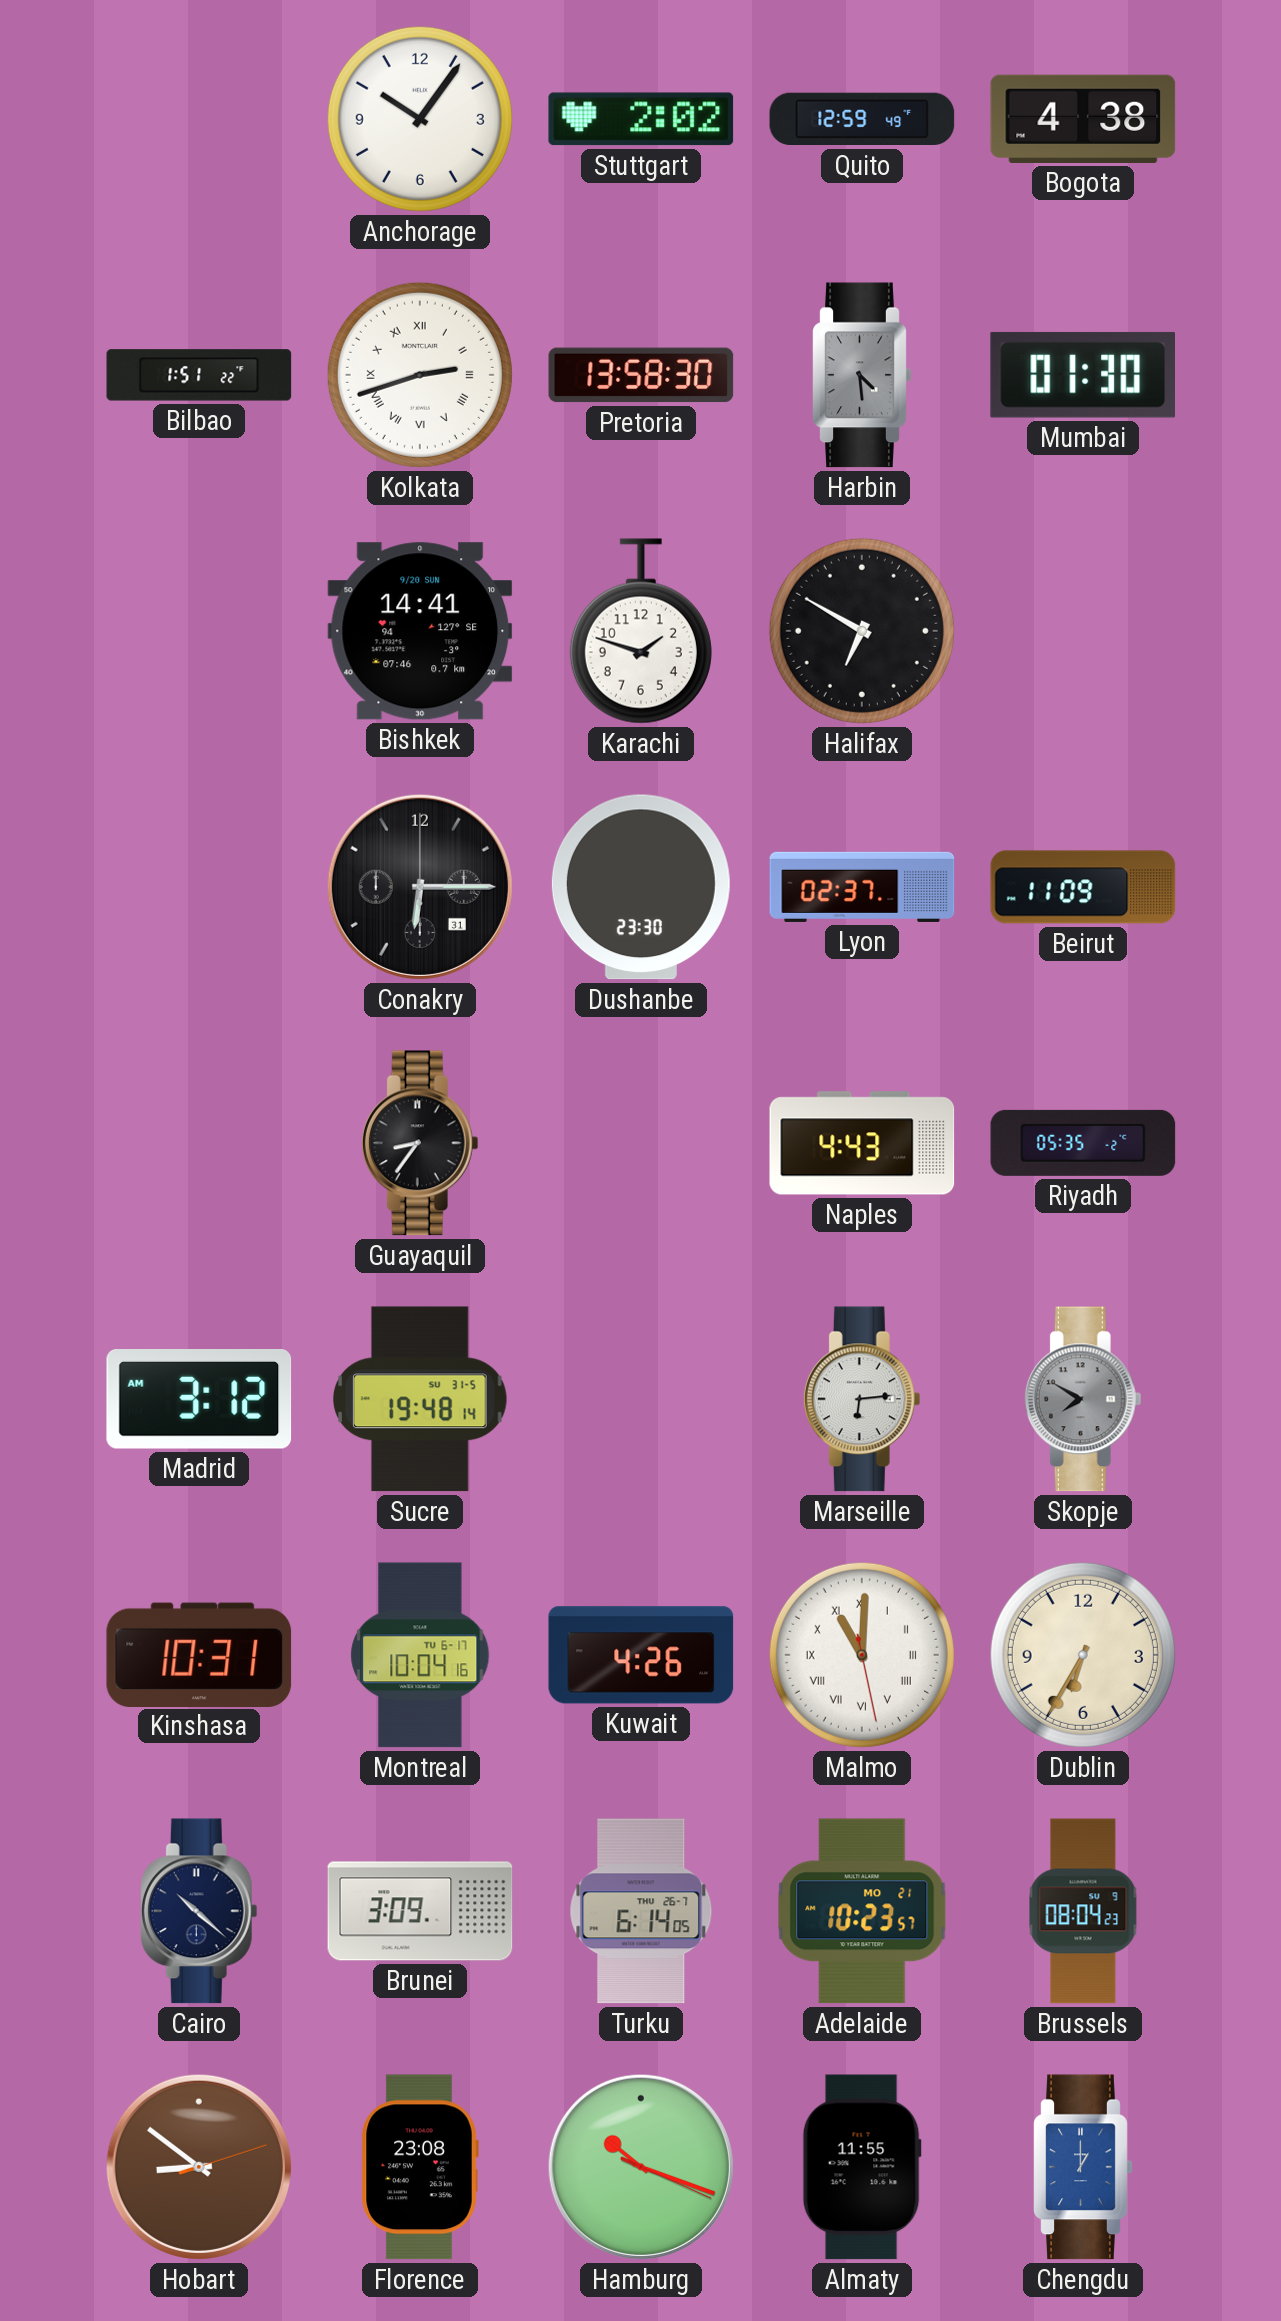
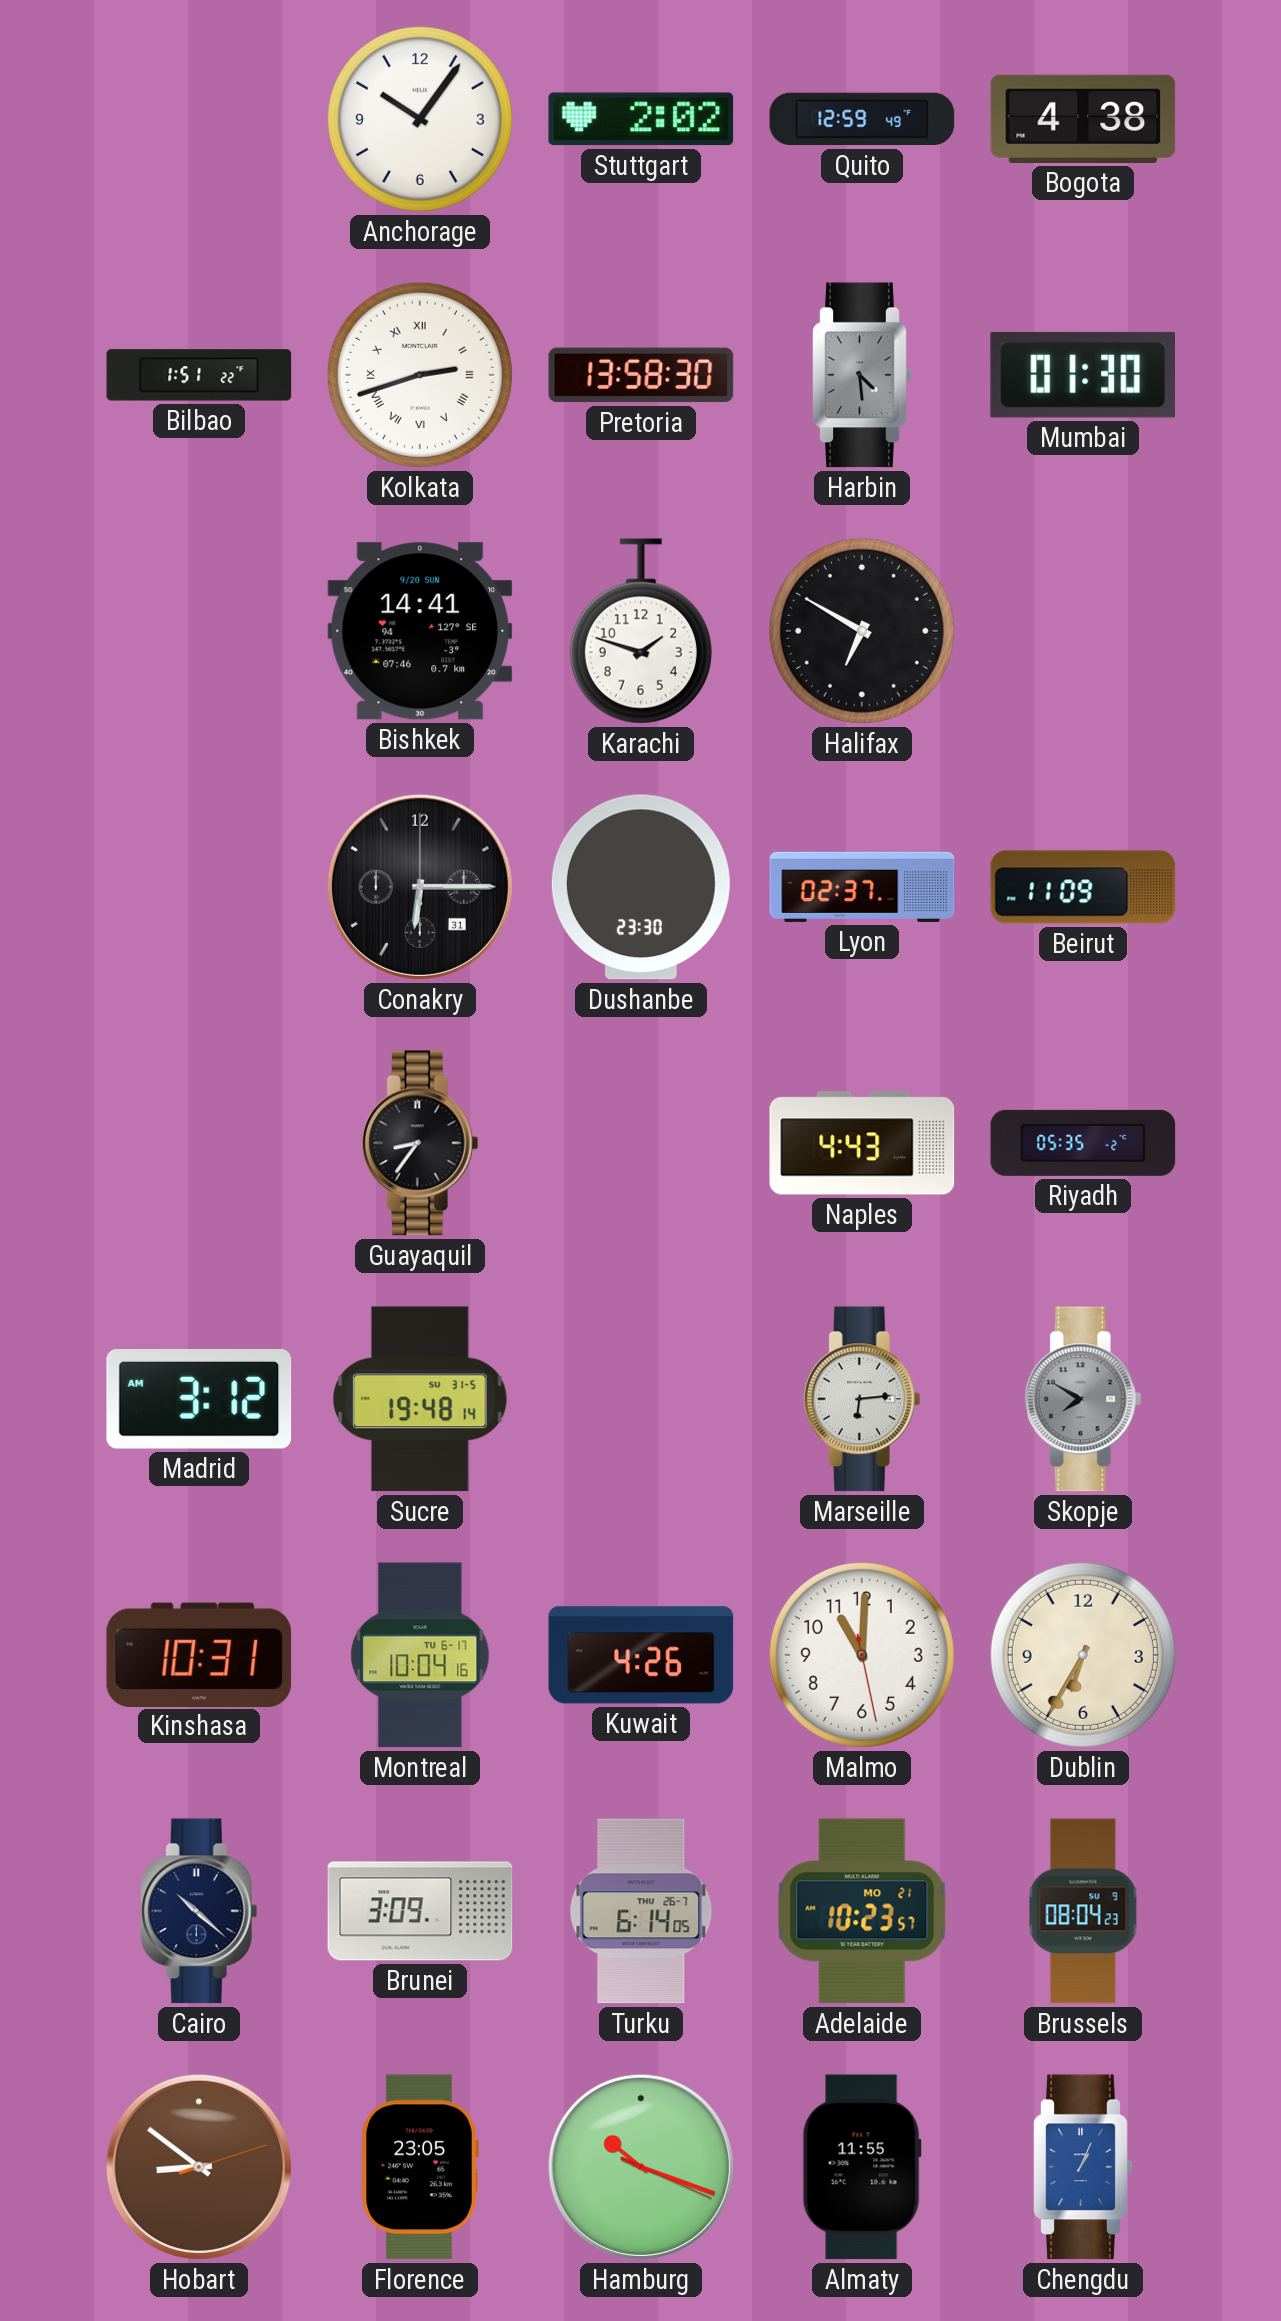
Malmo numerals: Roman -> Arabic (862, 1655)
Florence: 23:08 -> 23:05 (420, 2167)
Chengdu: 1:00 -> 1:04 (1083, 2167)
